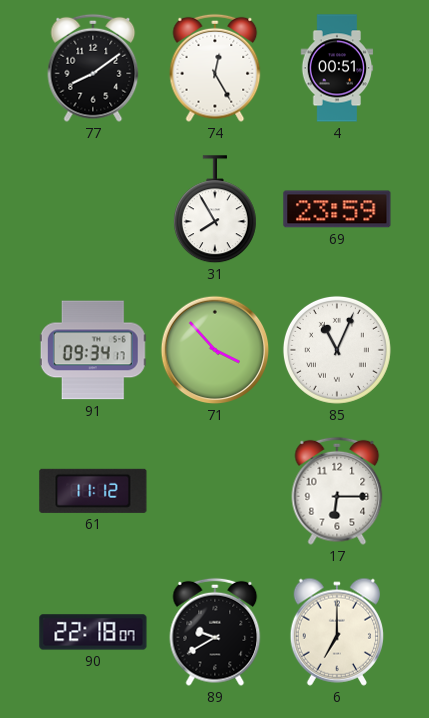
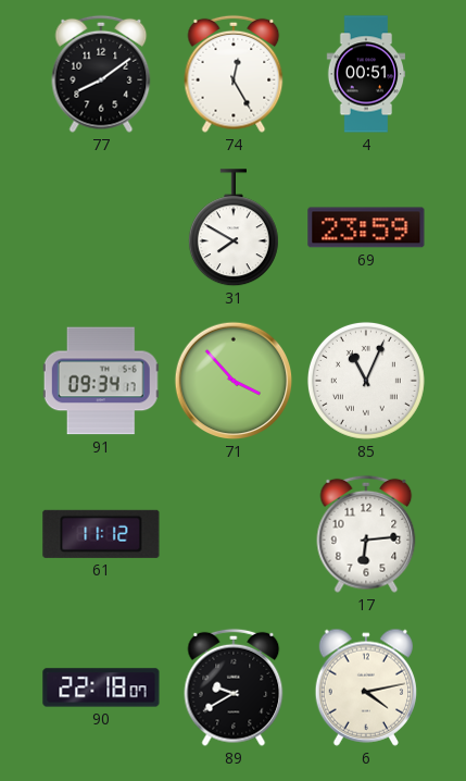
31: 7:55 -> 7:50 (234, 228)
17: 6:15 -> 6:14 (366, 534)
6: 7:00 -> 4:13 (365, 687)
